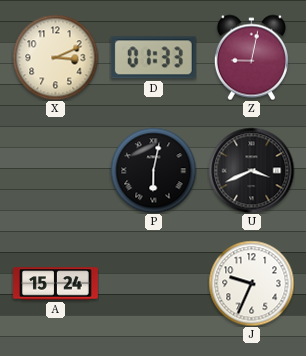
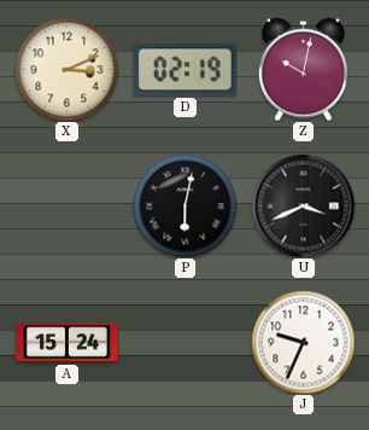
D: 01:33 -> 02:19 (184, 70)
Z: 9:02 -> 10:02 (303, 69)
